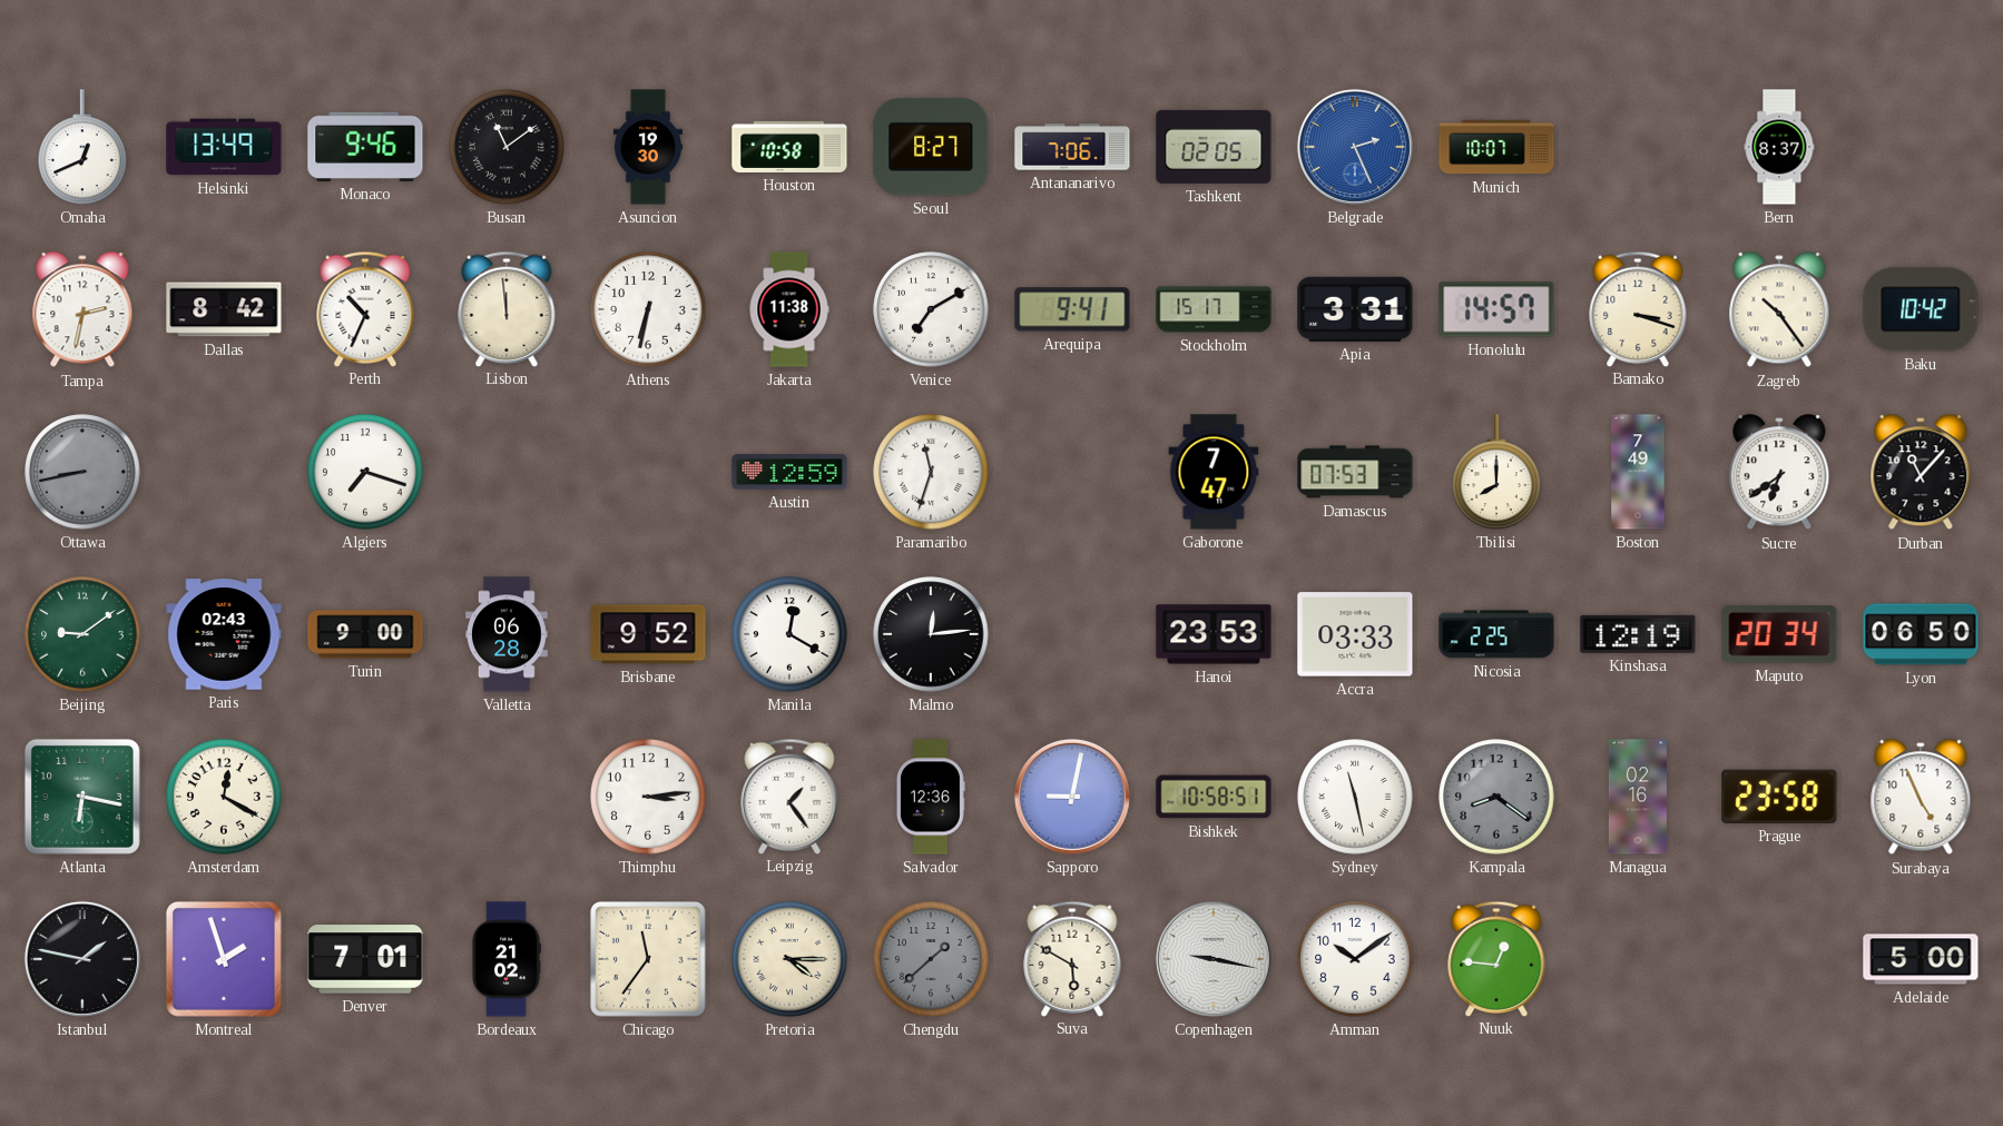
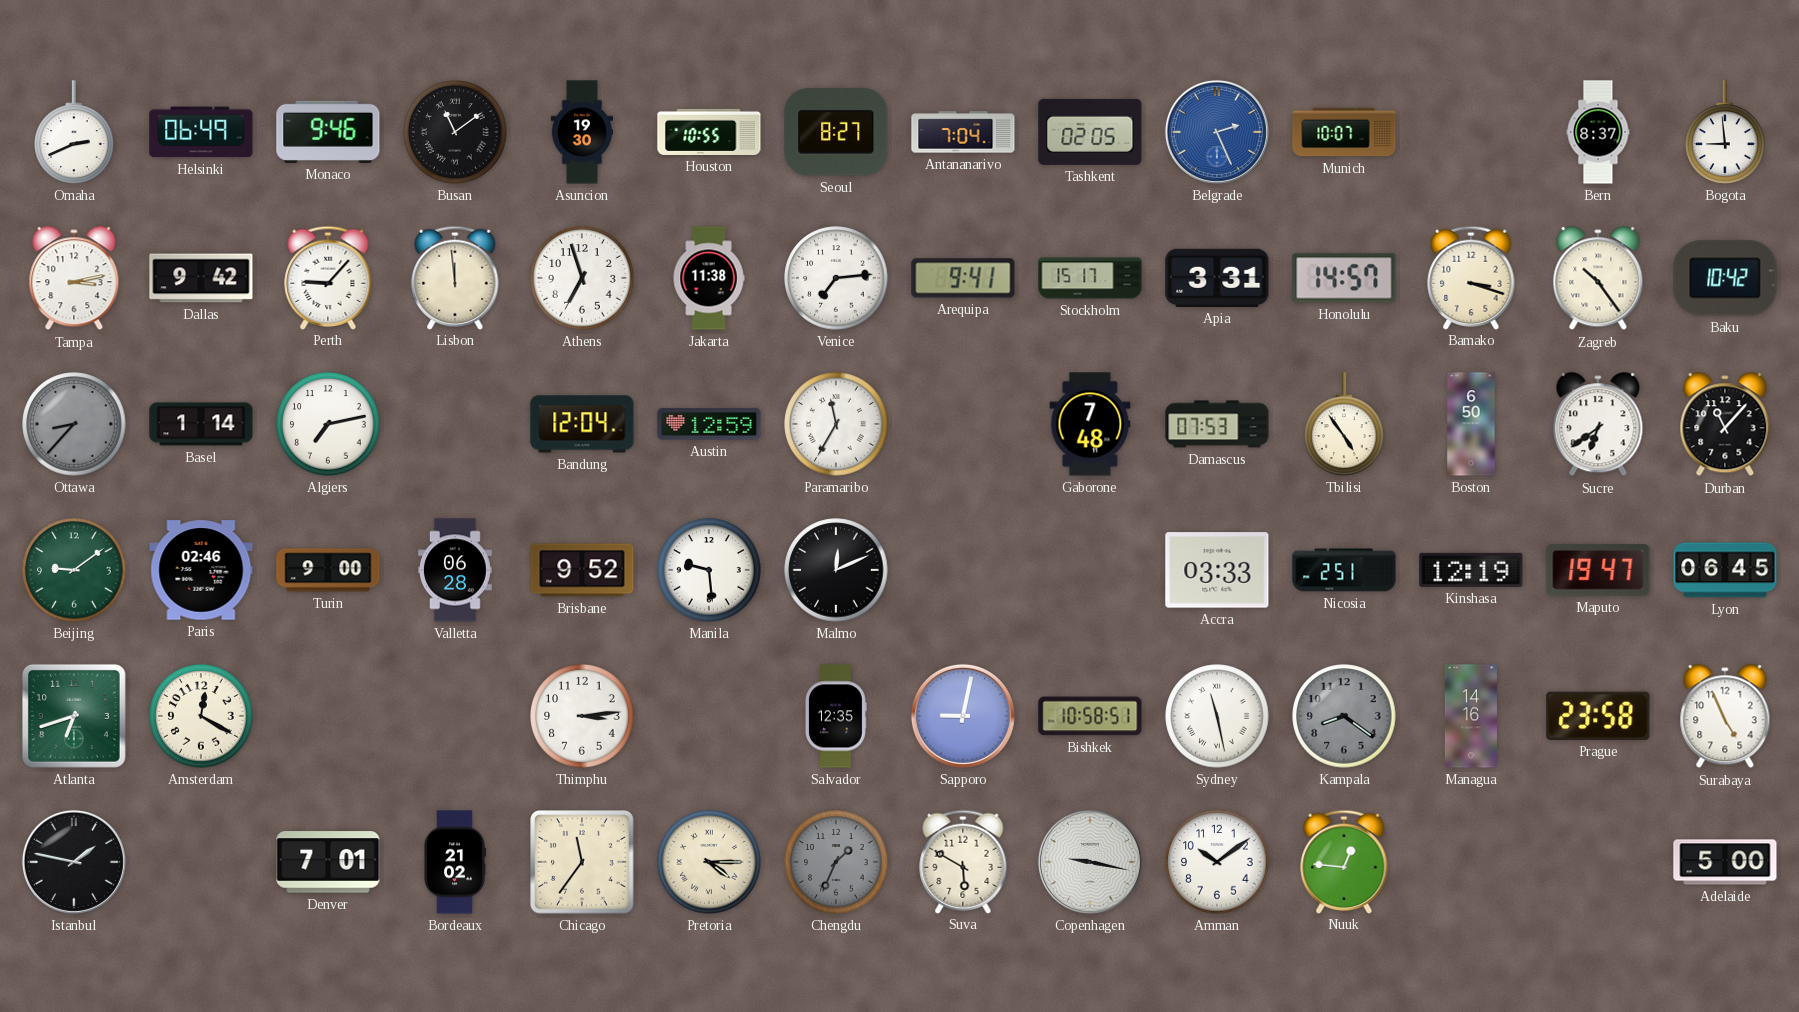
Omaha: 12:41 -> 2:41 (74, 132)
Helsinki: 13:49 -> 06:49 (201, 132)
Houston: 10:58 -> 10:55 (709, 132)
Antananarivo: 7:06 -> 7:04 (963, 132)
Bogota: none -> 8:59 (1725, 132)
Tampa: 2:32 -> 3:13 (74, 279)
Dallas: 8:42 -> 9:42 (201, 278)
Perth: 10:34 -> 9:07 (328, 277)
Athens: 6:32 -> 6:57 (582, 278)
Venice: 7:10 -> 7:14 (836, 278)
Ottawa: 8:43 -> 8:37 (74, 424)
Basel: none -> 1:14 (201, 424)
Algiers: 7:18 -> 7:13 (328, 424)
Bandung: none -> 12:04 (582, 424)
Paramaribo: 11:33 -> 11:35 (836, 424)
Gaborone: 7:47 -> 7:48 (1090, 424)
Tbilisi: 8:00 -> 4:54 (1344, 424)
Boston: 7:49 -> 6:50 (1471, 424)
Paris: 02:43 -> 02:46 (201, 570)
Manila: 12:20 -> 9:29 (709, 570)
Malmo: 12:14 -> 12:11 (836, 570)
Hanoi: 23:53 -> none (1214, 634)
Nicosia: 2:25 -> 2:51 (1344, 570)
Maputo: 20:34 -> 19:47 (1598, 571)
Lyon: 06:50 -> 06:45 (1725, 570)
Atlanta: 6:17 -> 6:42 (74, 716)
Leipzig: 1:24 -> none (789, 796)
Salvador: 12:36 -> 12:35 (835, 716)
Managua: 02:16 -> 14:16 (1471, 716)
Montreal: 1:57 -> none (224, 959)
Chengdu: 1:38 -> 1:34 (836, 862)
